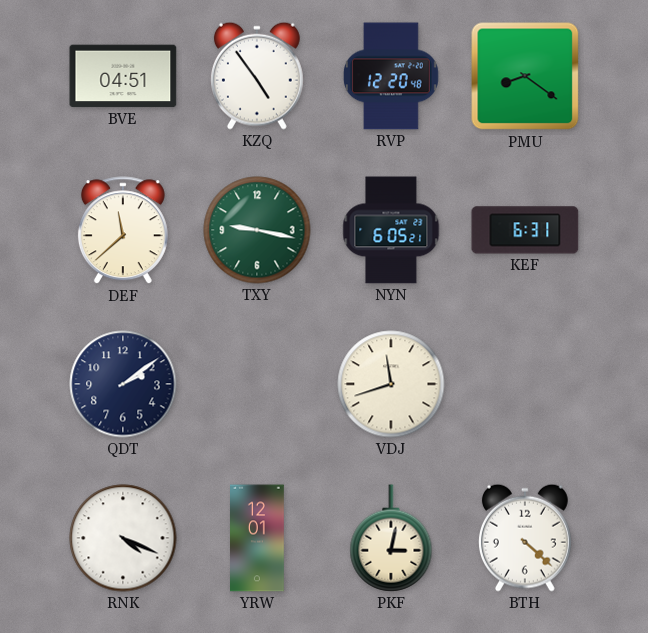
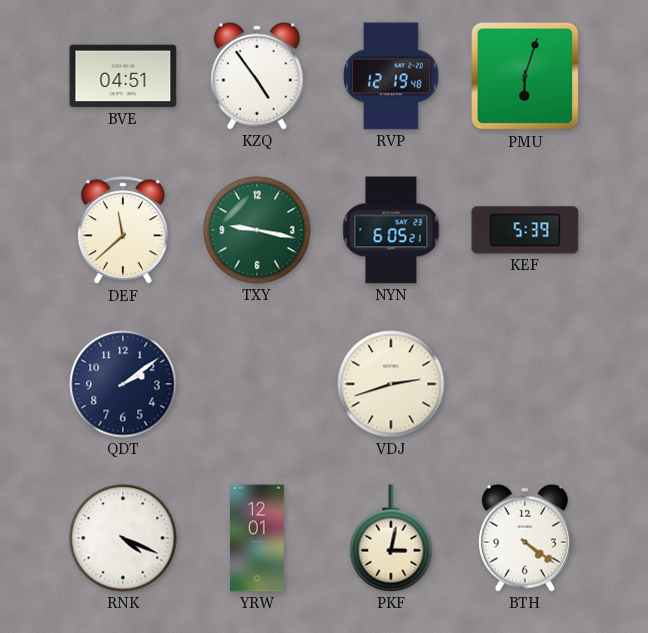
RVP: 12:20 -> 12:19 (391, 76)
PMU: 8:21 -> 6:03 (525, 76)
KEF: 6:31 -> 5:39 (525, 230)
VDJ: 11:42 -> 2:42 (391, 384)
BTH: 4:22 -> 4:21 (525, 538)
